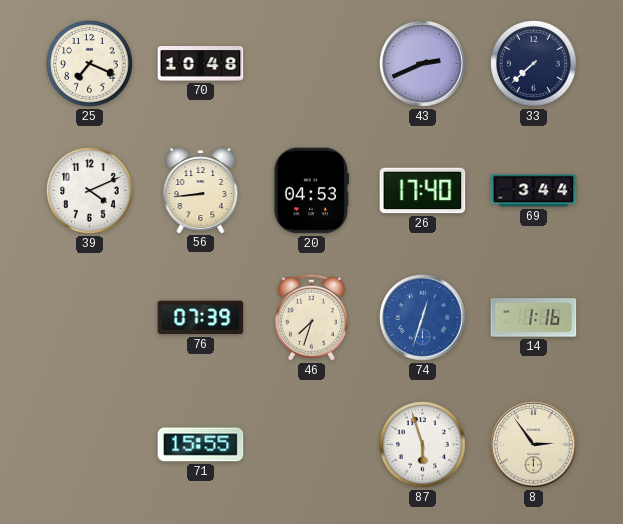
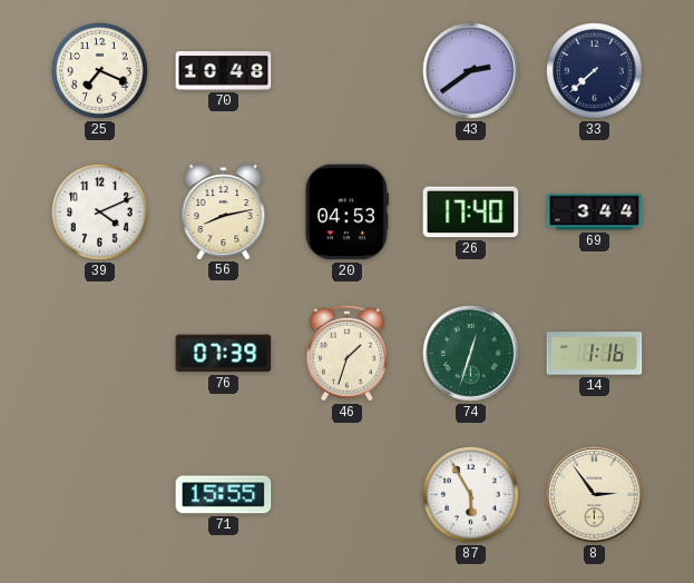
43: 2:41 -> 2:39 (471, 71)
56: 8:44 -> 8:13 (224, 213)
46: 7:33 -> 1:33 (346, 353)
74 dial: blue -> green (471, 354)
87: 5:57 -> 5:55 (471, 495)
